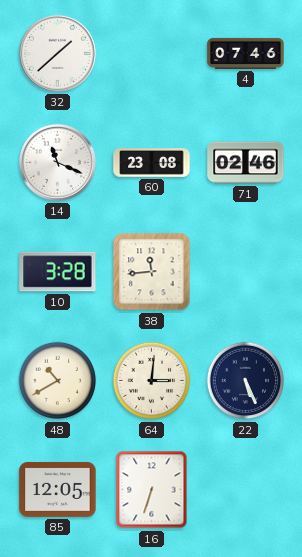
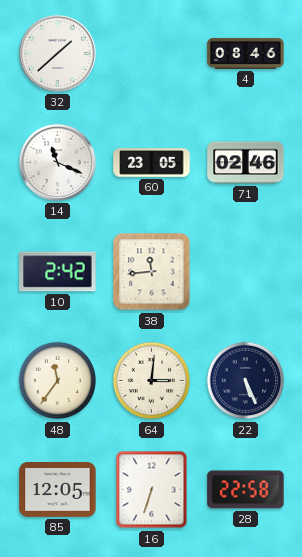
4: 07:46 -> 08:46 (246, 53)
60: 23:08 -> 23:05 (152, 163)
10: 3:28 -> 2:42 (58, 272)
48: 10:40 -> 11:36 (58, 381)
28: none -> 22:58 (246, 490)
